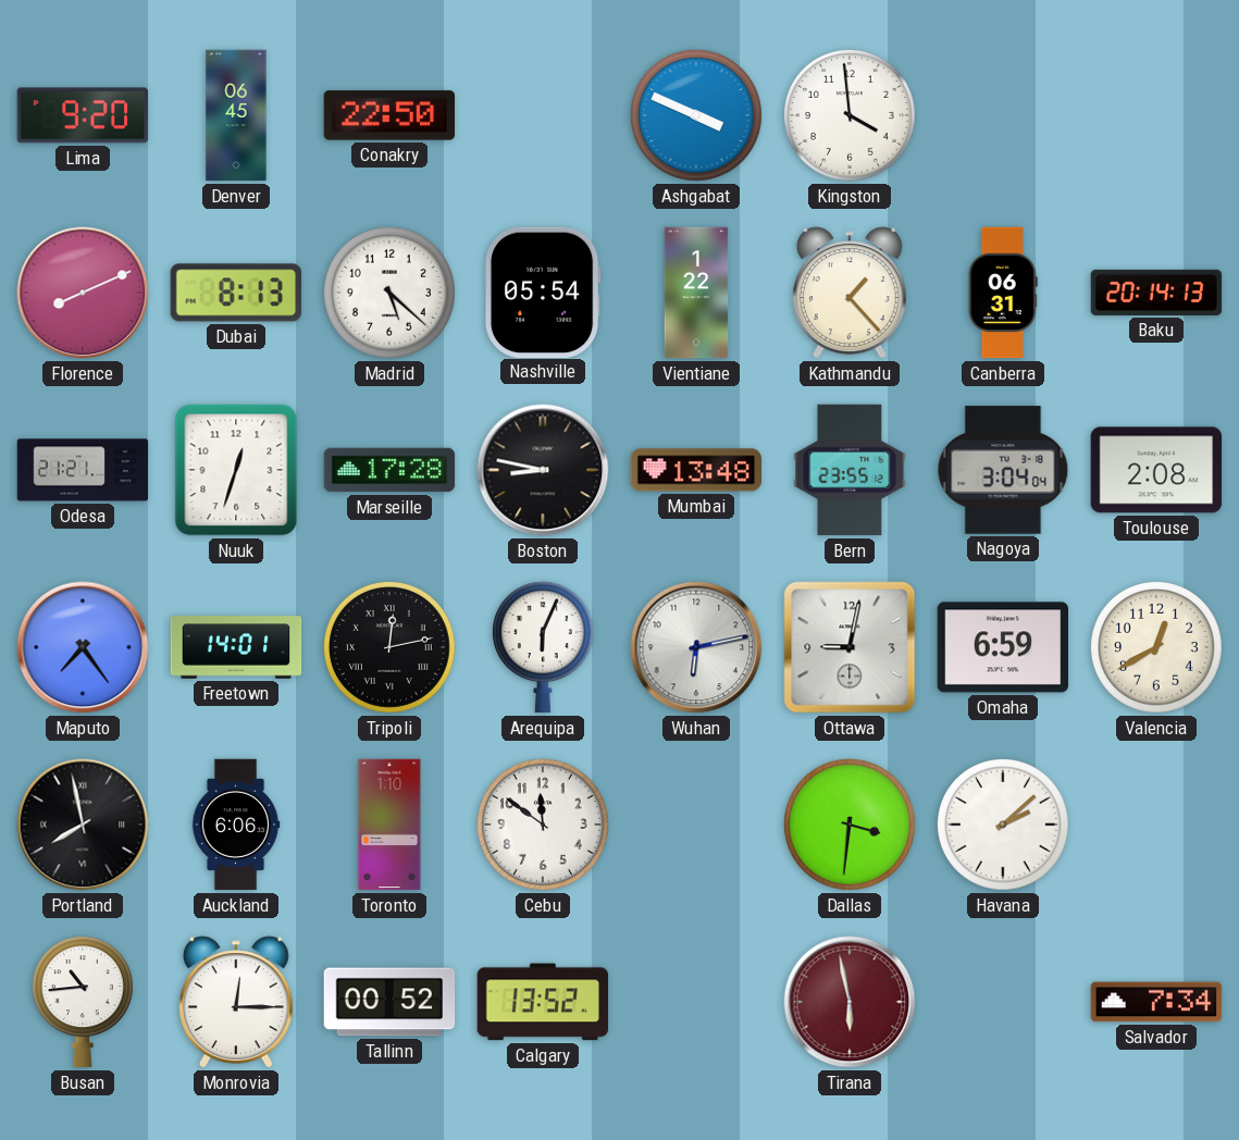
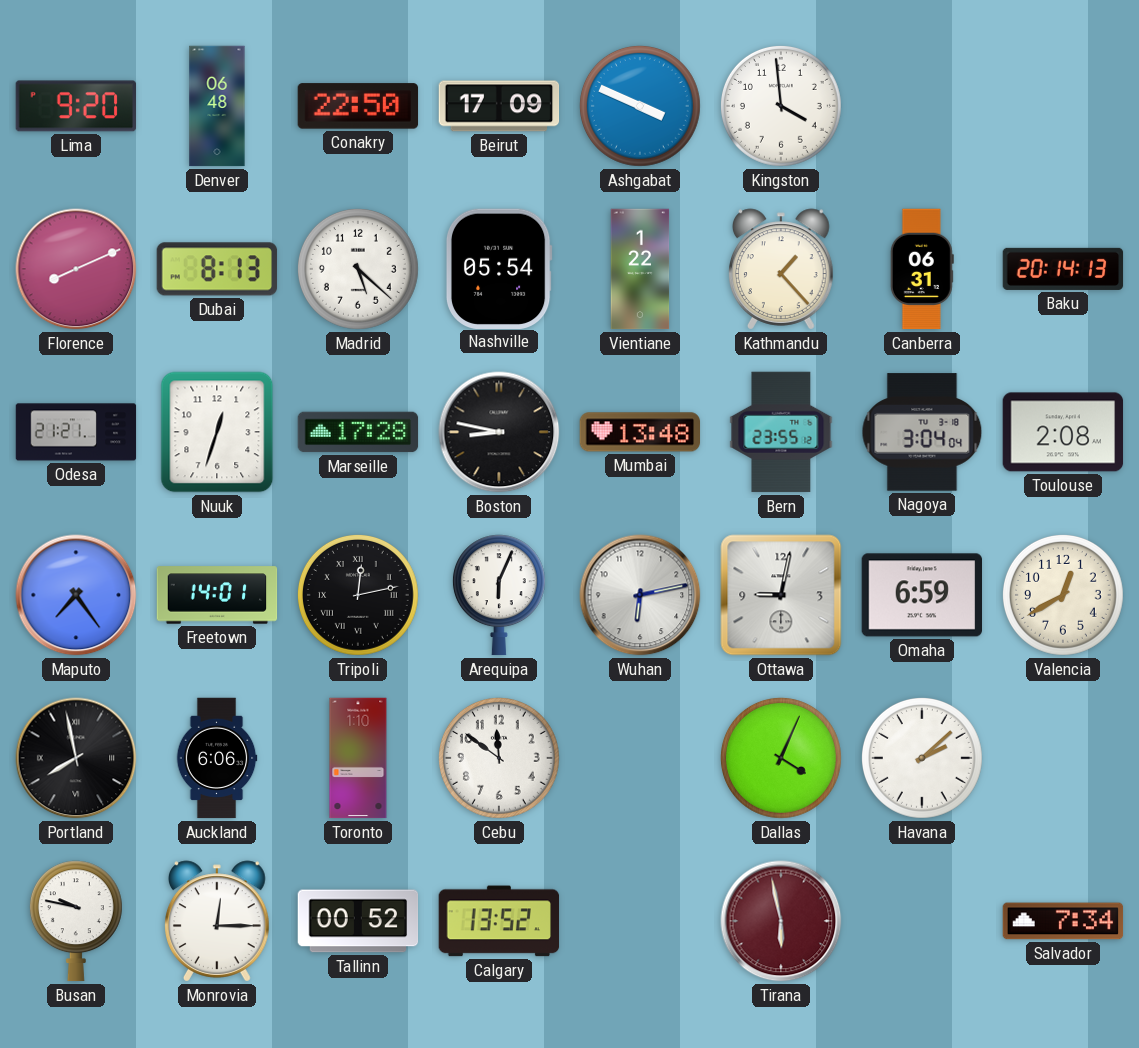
Denver: 06:45 -> 06:48 (217, 106)
Beirut: none -> 17:09 (499, 106)
Dallas: 3:31 -> 4:04 (781, 758)
Busan: 10:44 -> 9:47 (76, 921)
